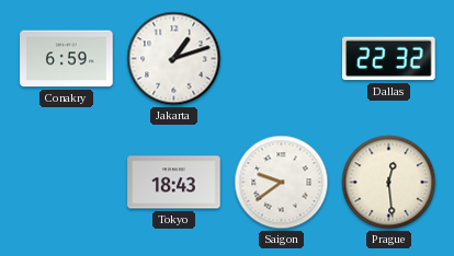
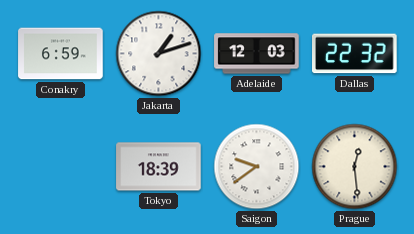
Adelaide: none -> 12:03 (257, 54)
Tokyo: 18:43 -> 18:39 (159, 167)
